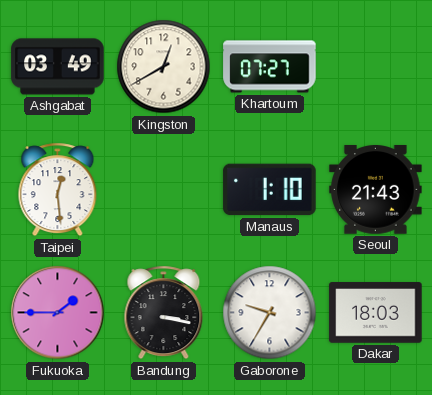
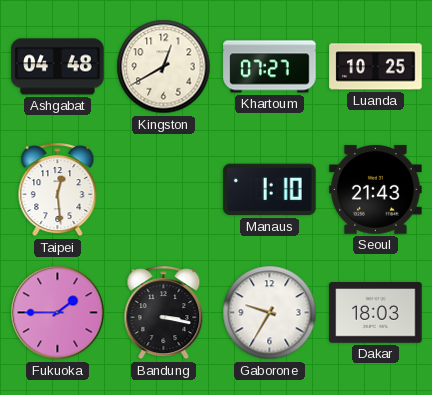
Ashgabat: 03:49 -> 04:48 (58, 67)
Luanda: none -> 10:25 (376, 67)
